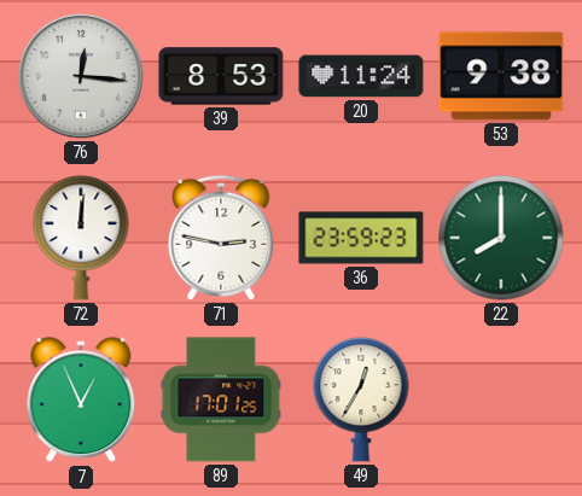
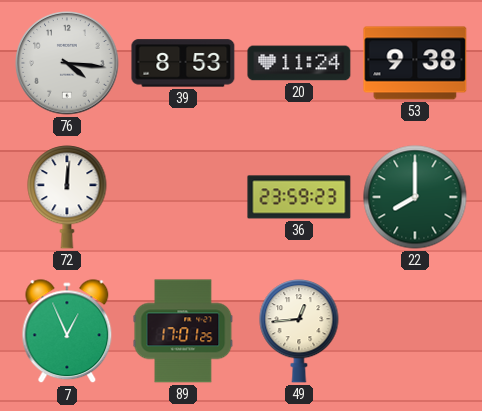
76: 12:16 -> 4:16 (67, 63)
71: 2:47 -> none (221, 238)
49: 12:35 -> 12:44 (299, 331)
